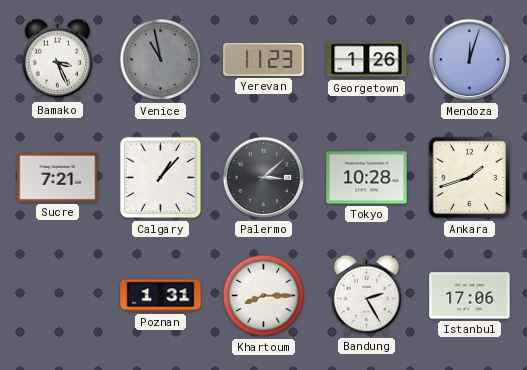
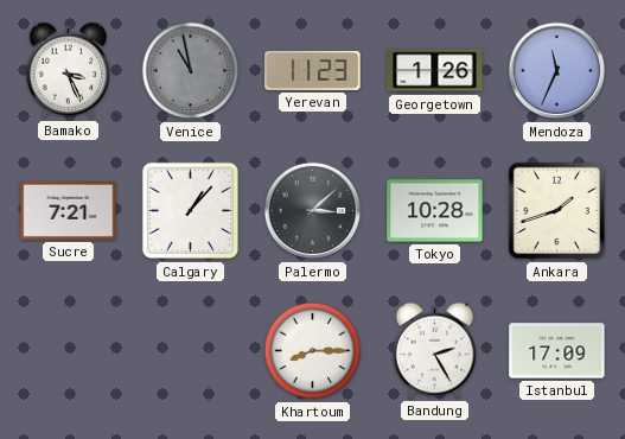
Mendoza: 12:03 -> 11:34 (557, 71)
Poznan: 1:31 -> none (161, 296)
Istanbul: 17:06 -> 17:09 (557, 351)
